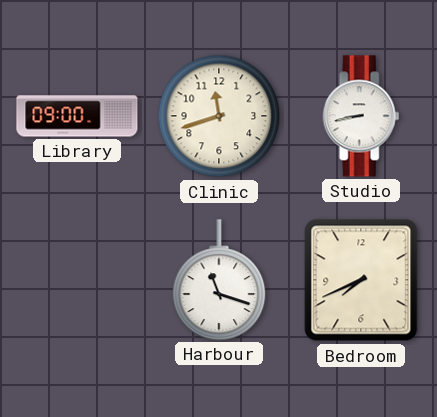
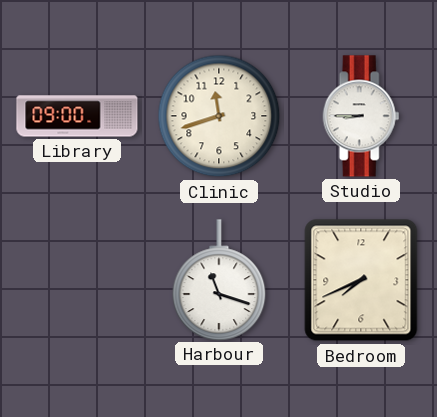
Studio: 8:43 -> 8:45 (361, 116)
